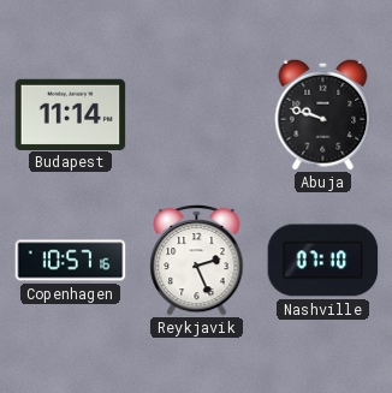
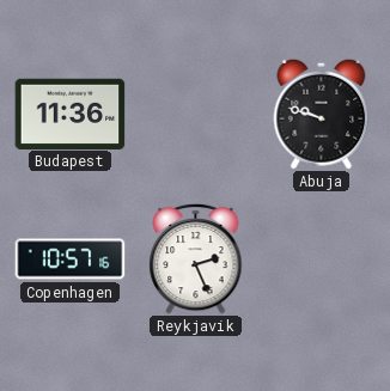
Budapest: 11:14 -> 11:36 (71, 114)
Nashville: 07:10 -> none (323, 261)
